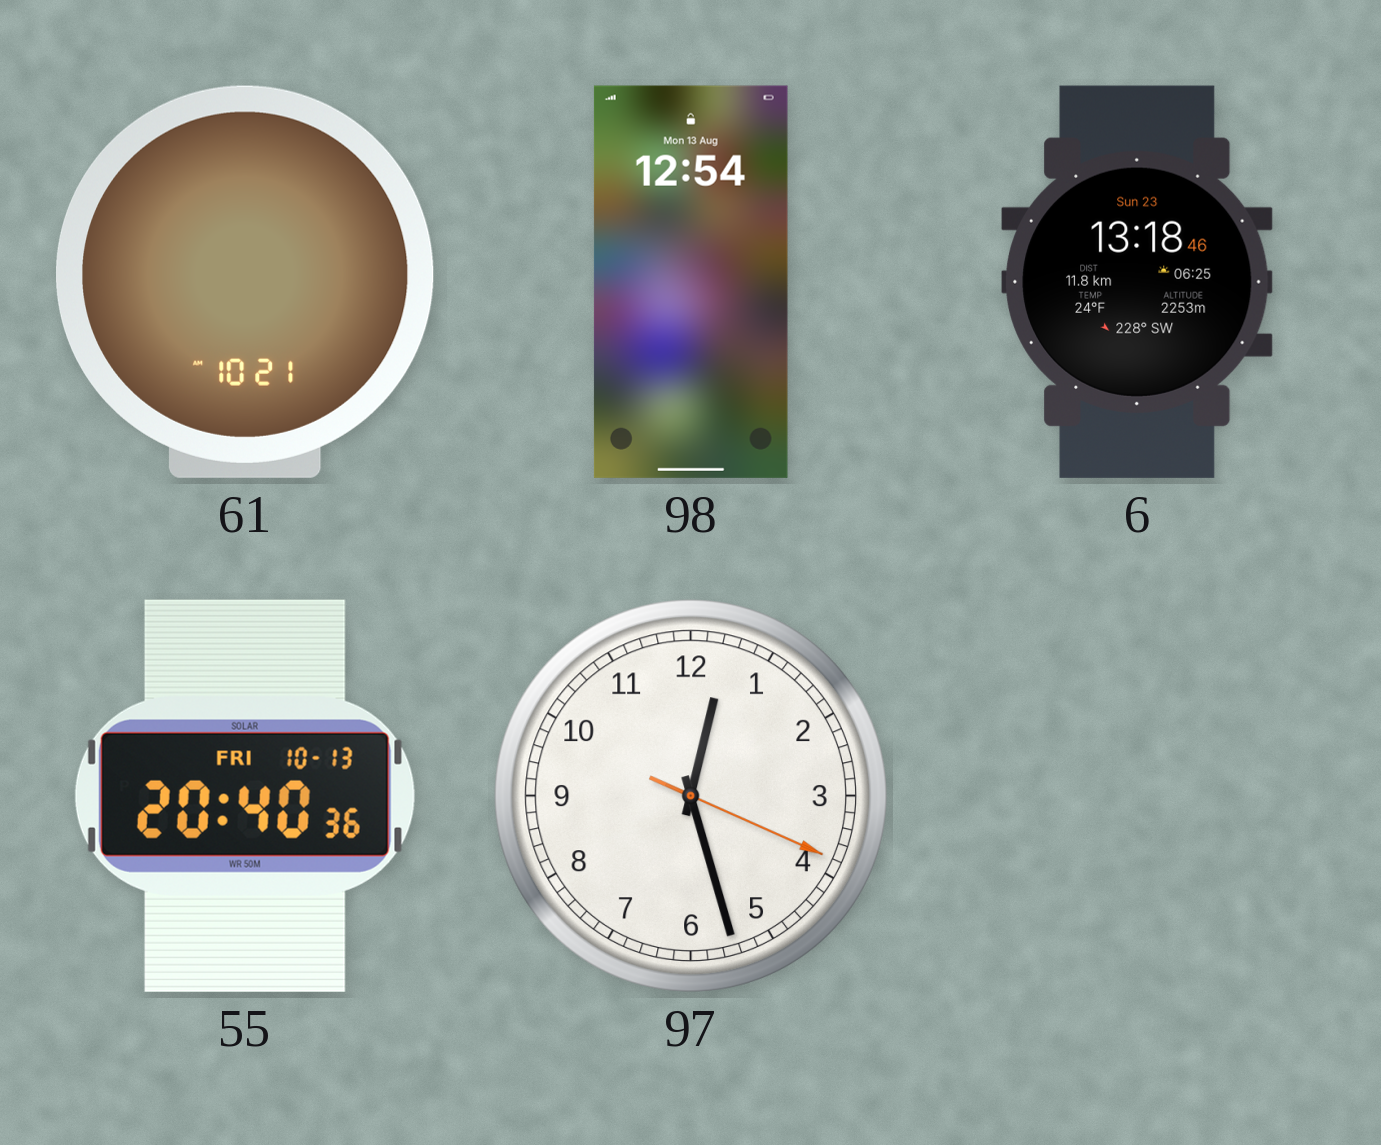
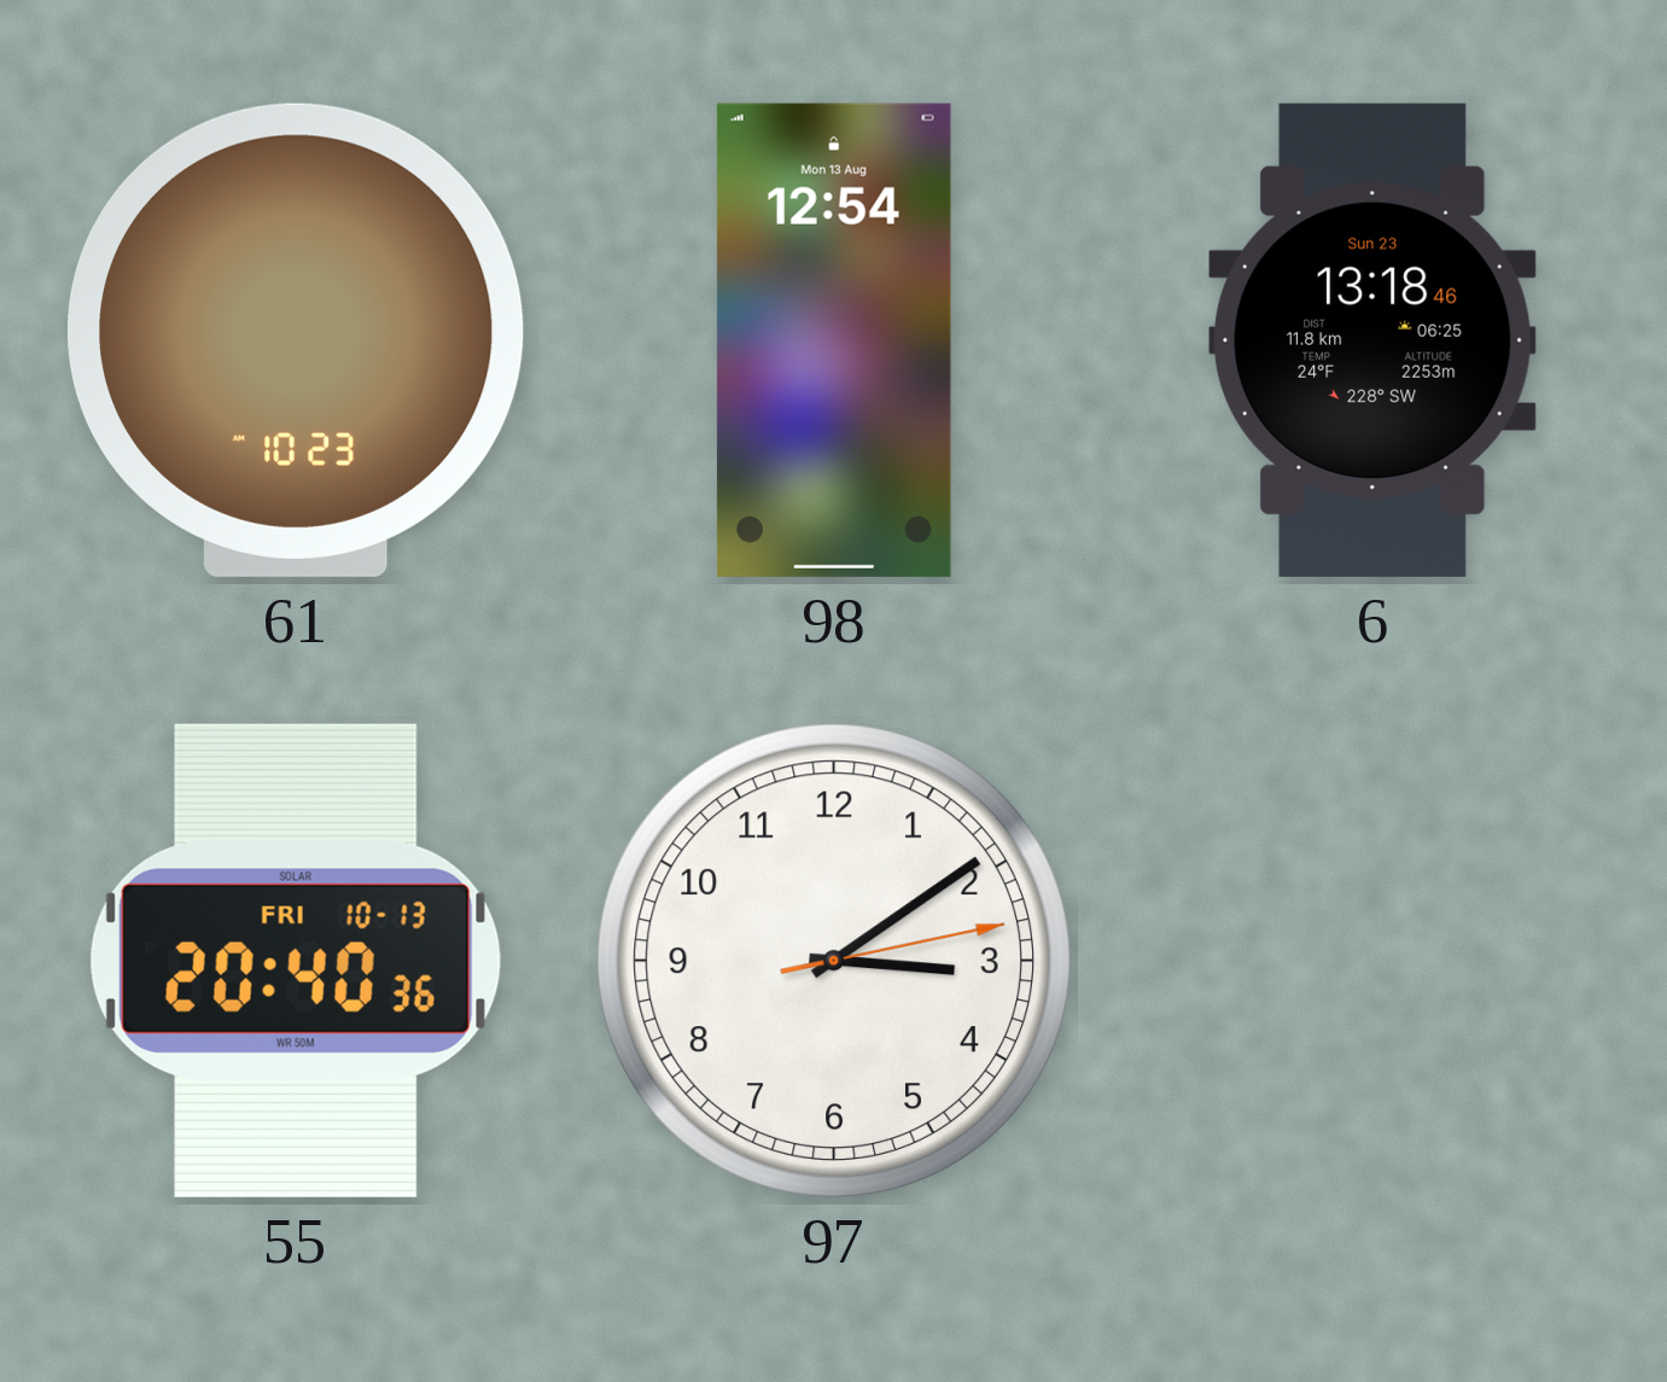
61: 10:21 -> 10:23 (297, 340)
97: 12:27 -> 3:09 (834, 961)
